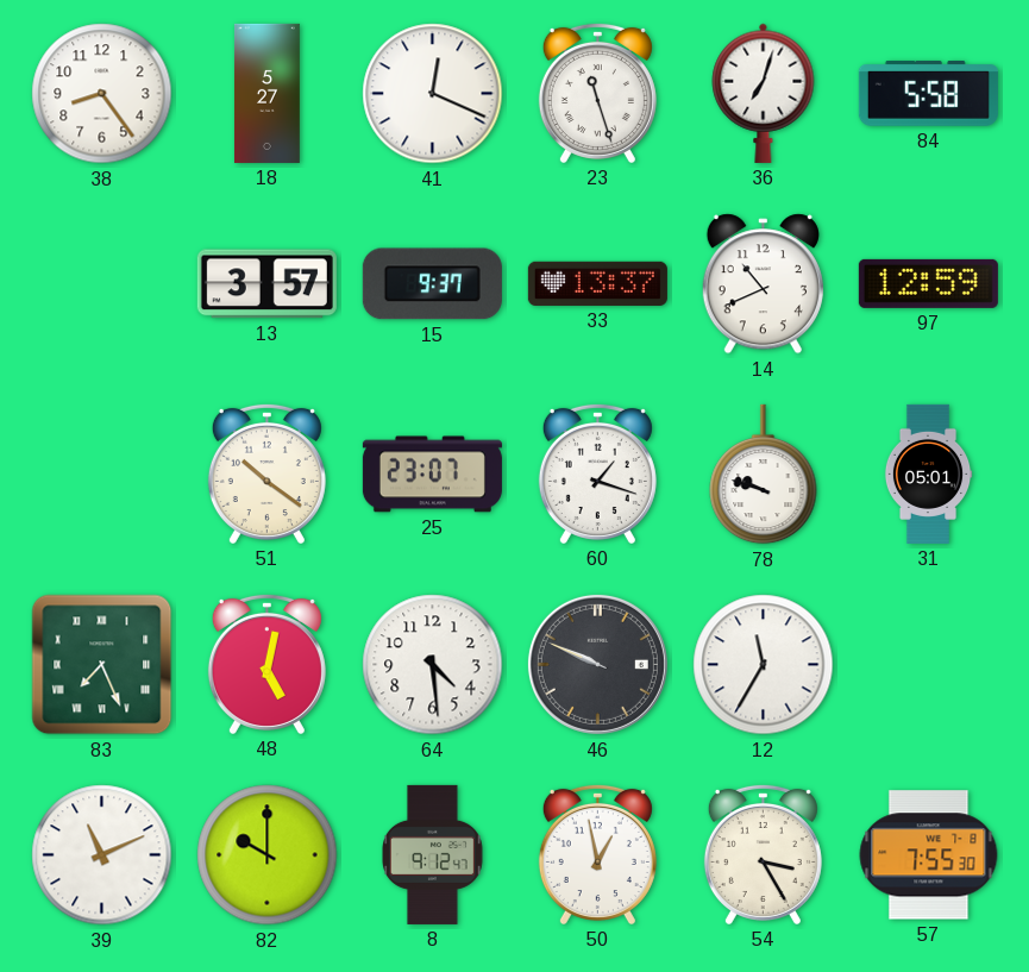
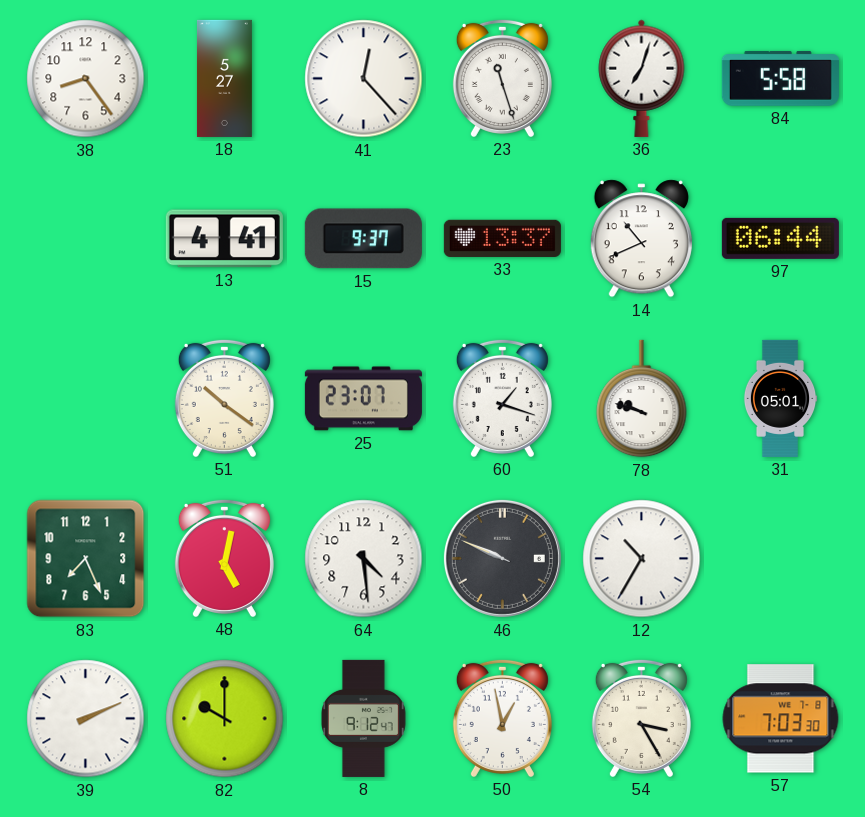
41: 12:19 -> 12:23 (364, 79)
13: 3:57 -> 4:41 (224, 239)
97: 12:59 -> 06:44 (780, 238)
83 numerals: Roman -> Arabic (86, 559)
12: 11:35 -> 10:35 (642, 559)
39: 11:11 -> 2:11 (86, 719)
57: 7:55 -> 7:03 (781, 719)
